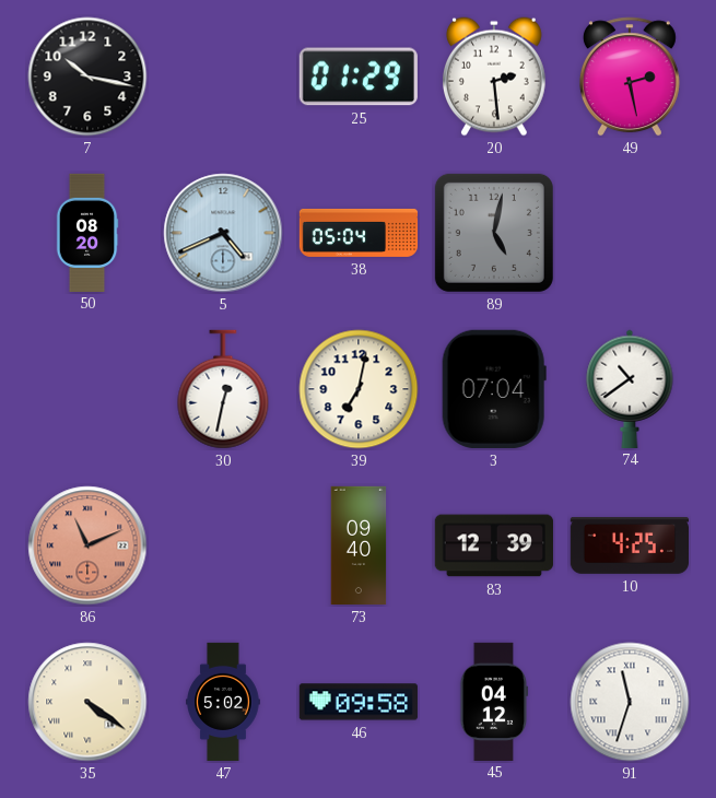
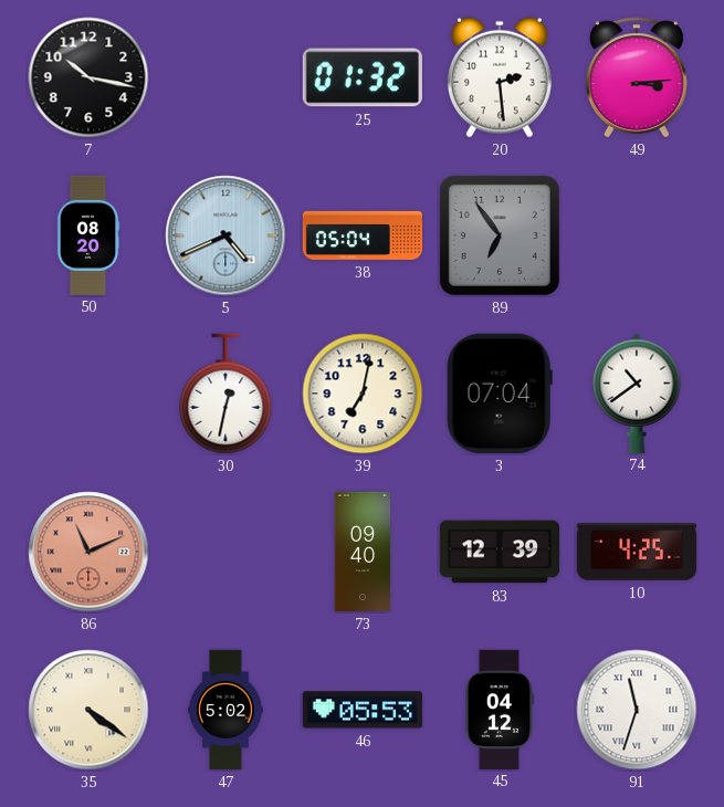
25: 01:29 -> 01:32 (363, 77)
49: 2:28 -> 3:14 (637, 77)
89: 5:02 -> 6:54 (500, 235)
46: 09:58 -> 05:53 (363, 710)
